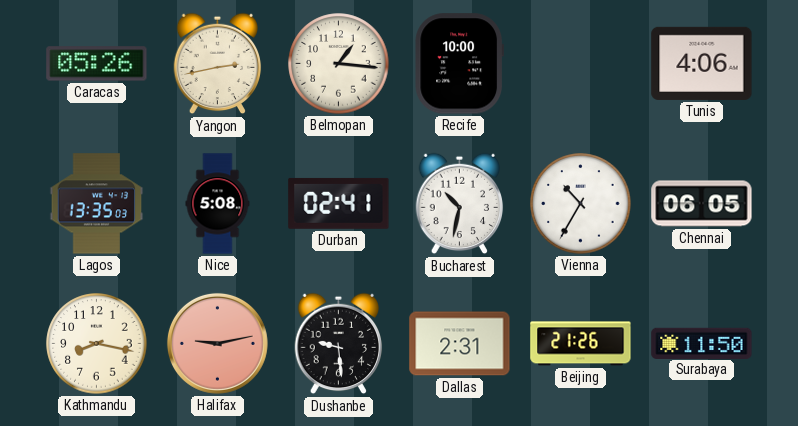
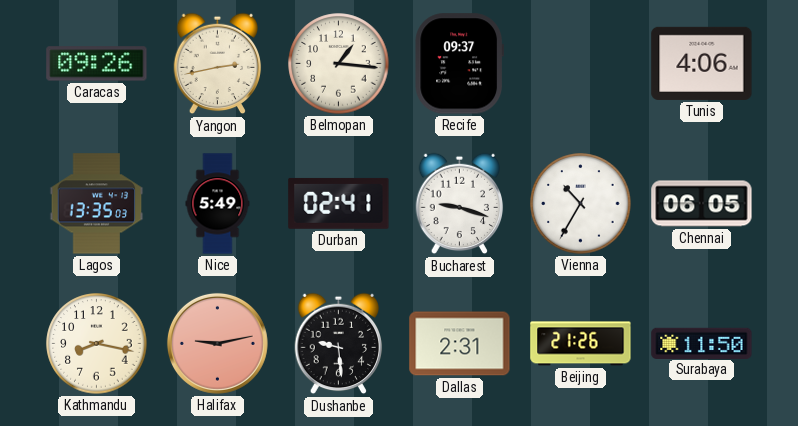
Caracas: 05:26 -> 09:26 (97, 64)
Recife: 10:00 -> 09:37 (459, 64)
Nice: 5:08 -> 5:49 (218, 204)
Bucharest: 10:32 -> 9:18 (460, 204)
